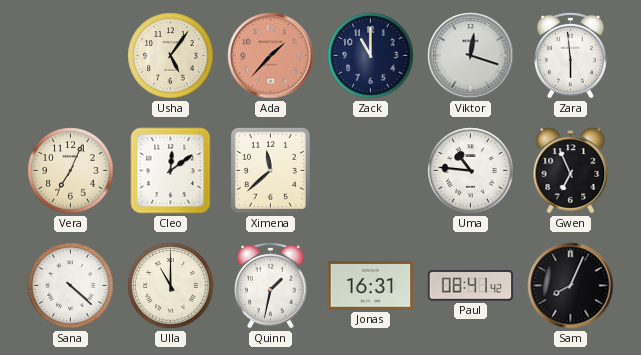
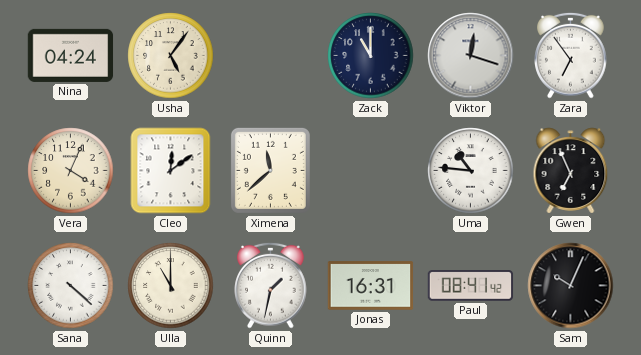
Nina: none -> 04:24 (71, 55)
Ada: 1:37 -> none (271, 56)
Zara: 5:59 -> 6:54 (571, 55)
Vera: 7:04 -> 4:04 (71, 171)
Sam: 8:04 -> 10:04 (571, 286)
